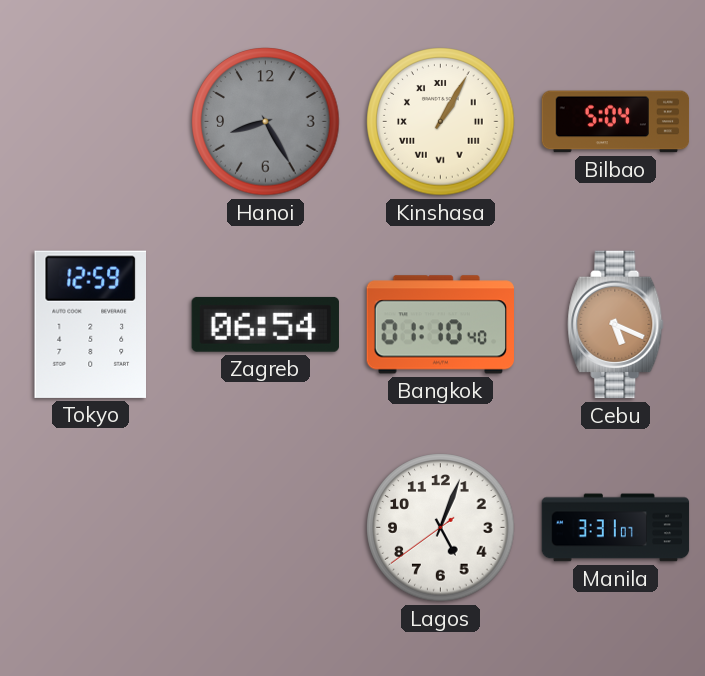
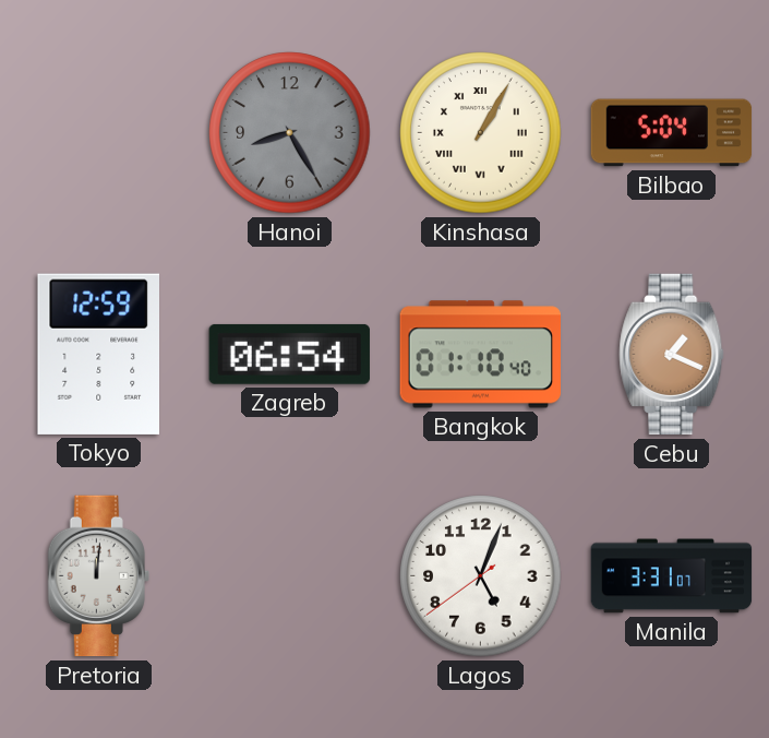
Cebu: 5:19 -> 1:19 (672, 355)
Pretoria: none -> 12:01 (98, 576)
